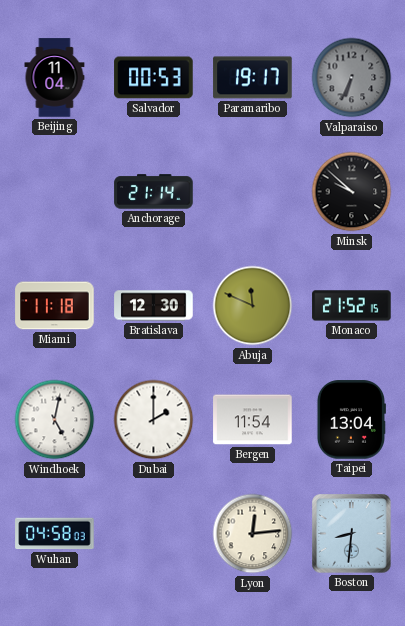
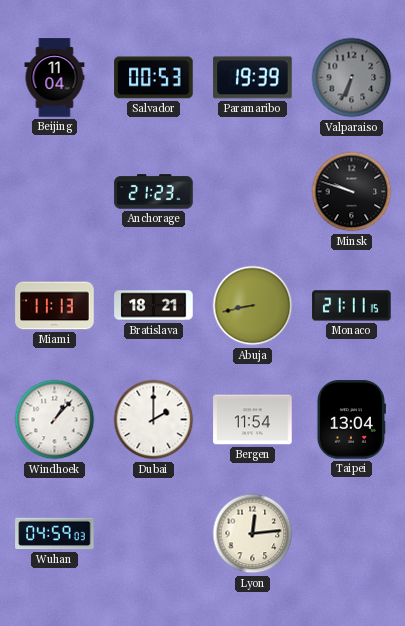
Paramaribo: 19:17 -> 19:39 (253, 78)
Anchorage: 21:14 -> 21:23 (154, 192)
Minsk: 9:52 -> 9:48 (352, 192)
Miami: 11:18 -> 11:13 (55, 306)
Bratislava: 12:30 -> 18:21 (154, 306)
Abuja: 11:49 -> 8:43 (253, 306)
Monaco: 21:52 -> 21:11 (352, 306)
Windhoek: 5:02 -> 1:07 (55, 420)
Wuhan: 04:58 -> 04:59 (55, 534)
Boston: 8:31 -> none (352, 534)
